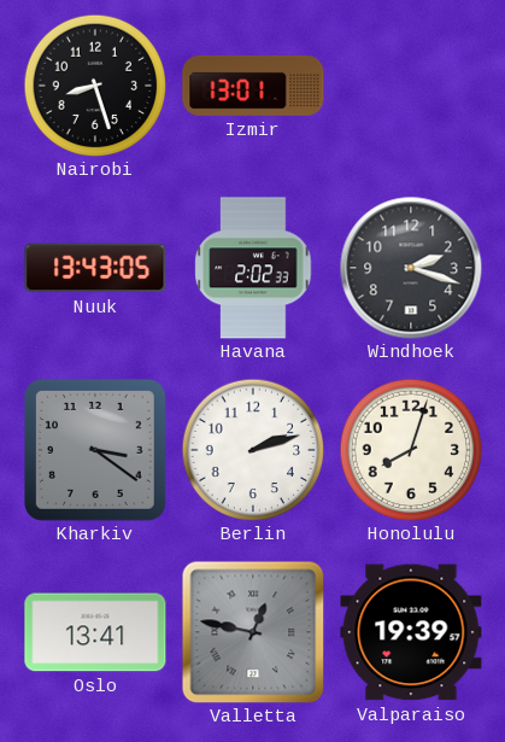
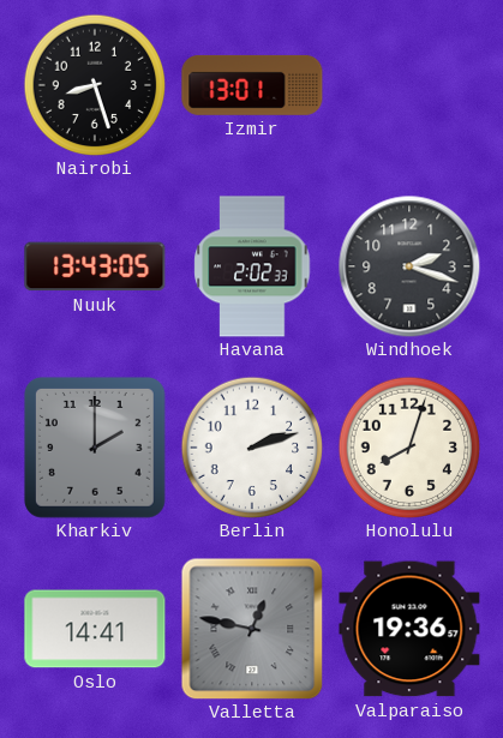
Kharkiv: 3:21 -> 2:00 (95, 448)
Oslo: 13:41 -> 14:41 (95, 629)
Valparaiso: 19:39 -> 19:36 (409, 629)
